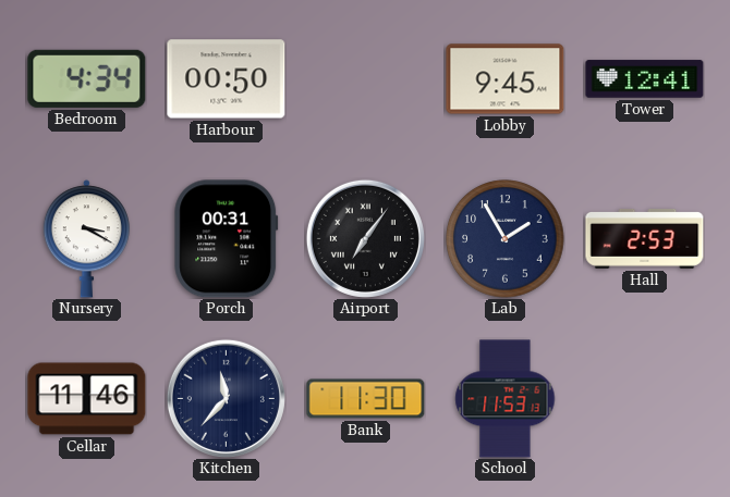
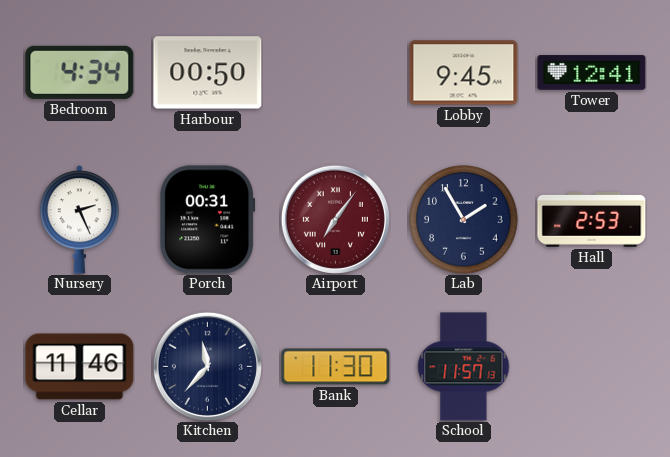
Nursery: 3:20 -> 2:26 (79, 220)
Airport dial: black -> burgundy (335, 219)
School: 11:53 -> 11:57 (464, 367)
